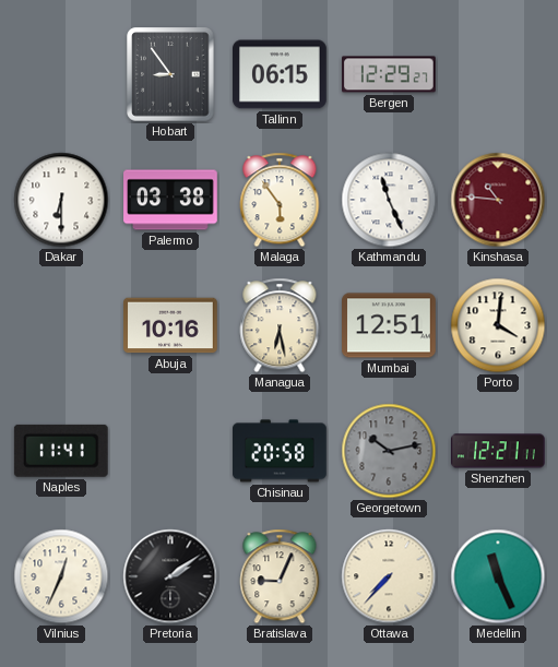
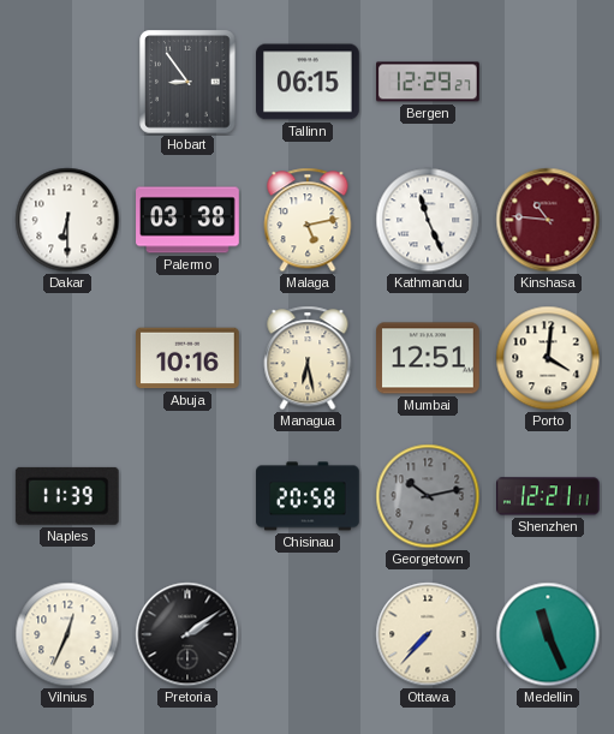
Malaga: 5:54 -> 5:13 (308, 220)
Naples: 11:41 -> 11:39 (67, 496)
Bratislava: 9:04 -> none (280, 576)
